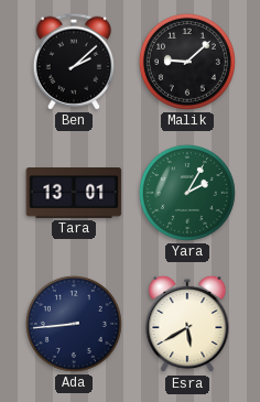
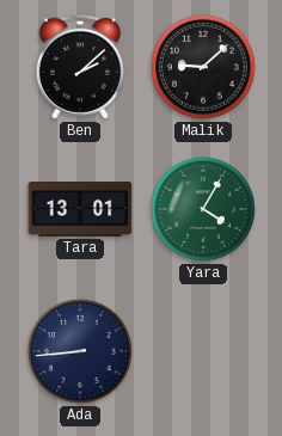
Yara: 2:05 -> 4:05 (203, 209)
Esra: 5:40 -> none (187, 324)
